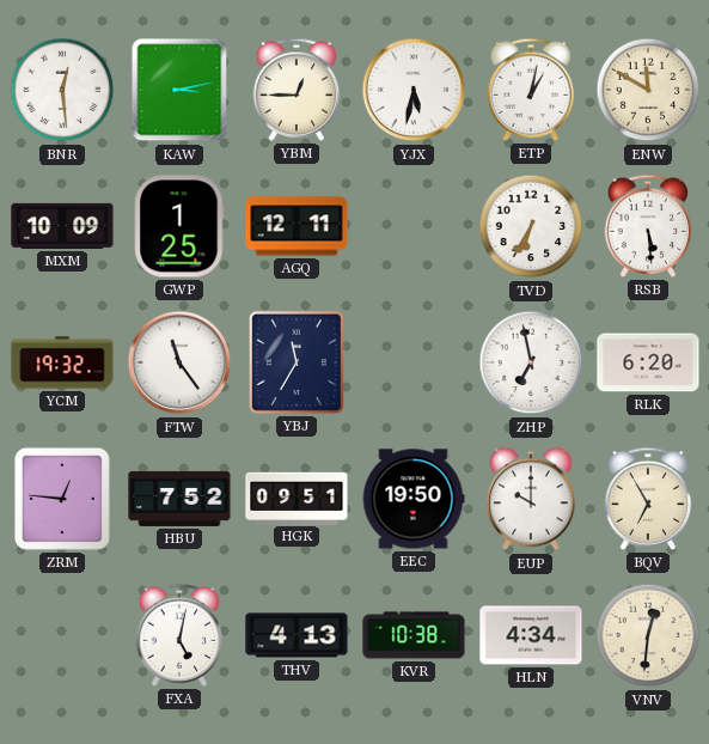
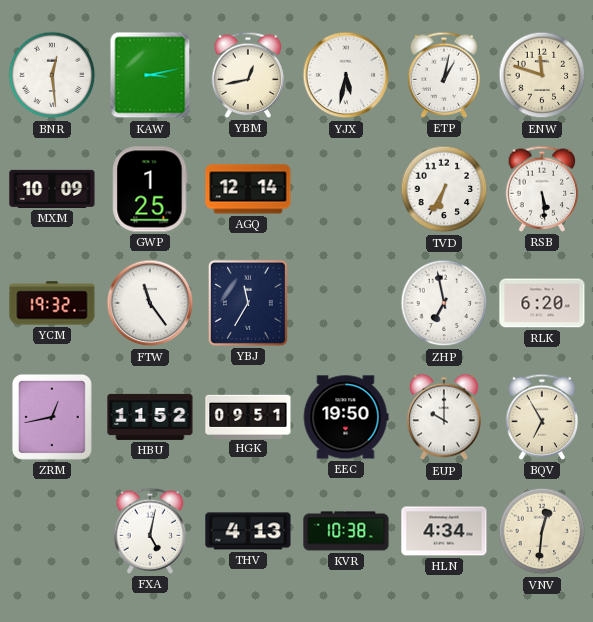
YBM: 12:45 -> 12:43 (248, 75)
ENW: 11:50 -> 11:48 (542, 75)
AGQ: 12:11 -> 12:14 (248, 189)
ZRM: 12:46 -> 12:43 (52, 417)
HBU: 7:52 -> 11:52 (150, 417)
